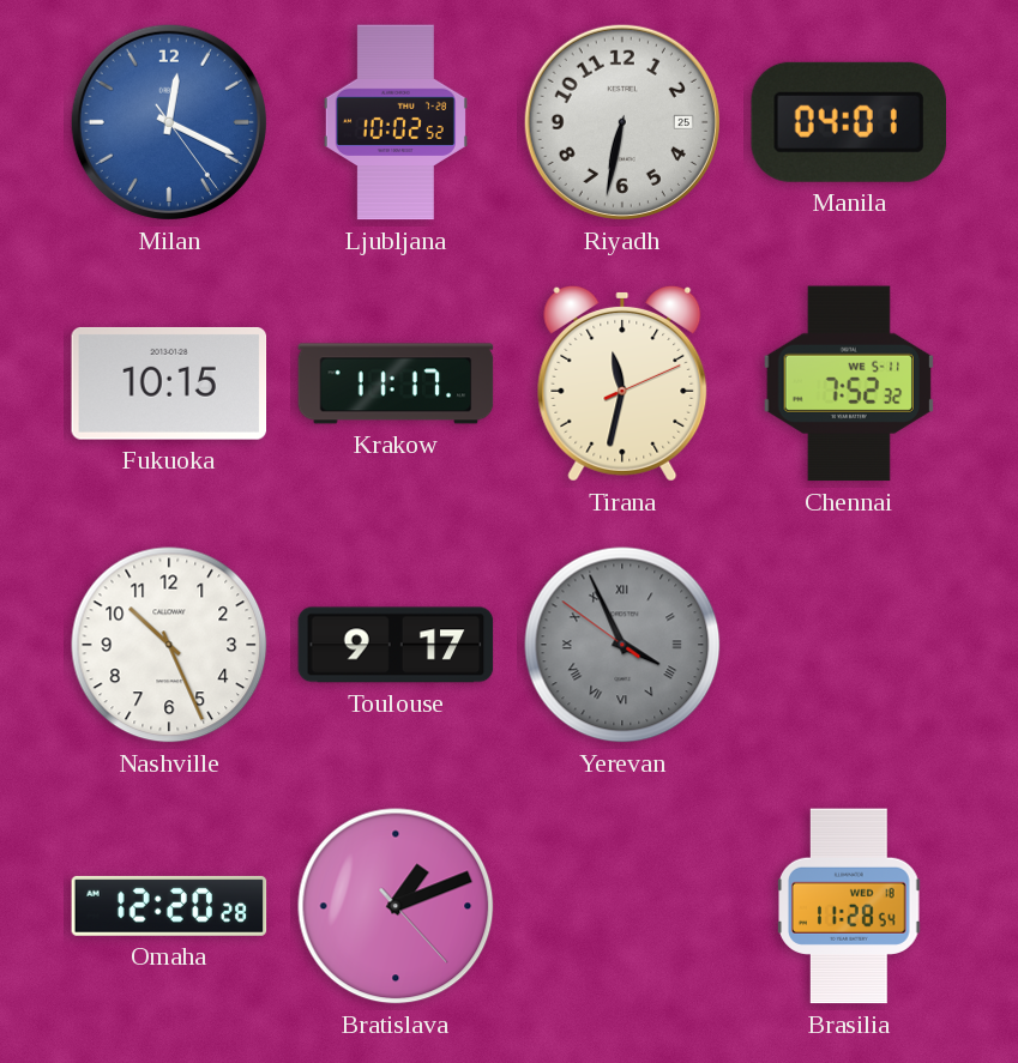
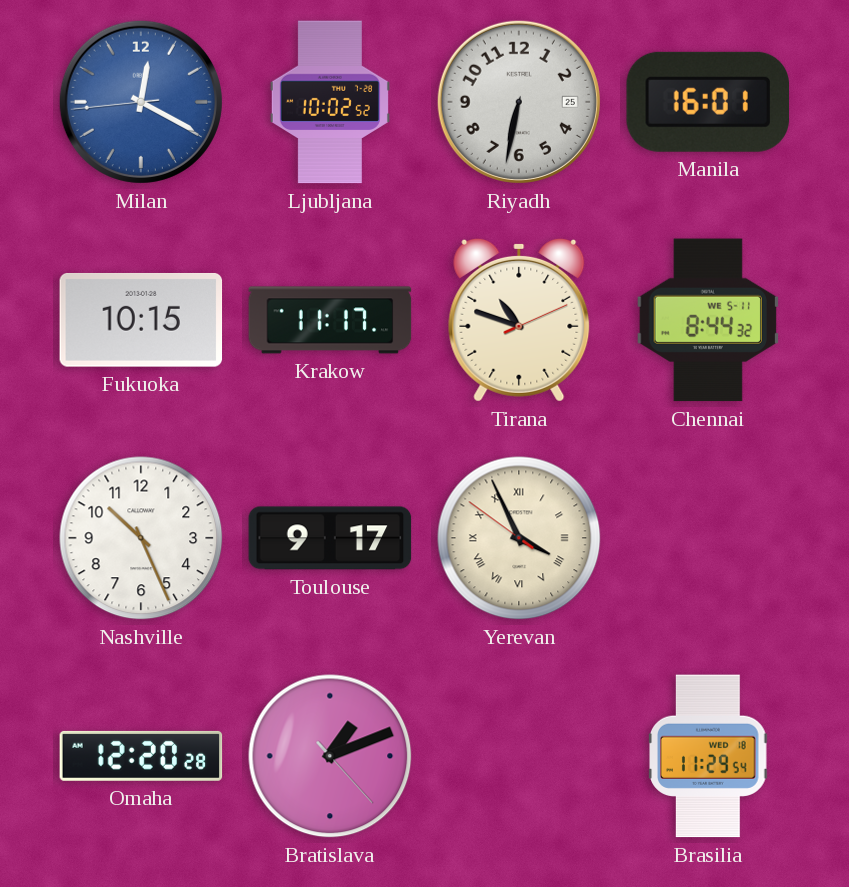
Milan: 12:19:24 -> 12:19:44 (141, 102)
Manila: 04:01 -> 16:01 (707, 102)
Tirana: 11:32 -> 10:48 (519, 320)
Chennai: 7:52 -> 8:44 (708, 320)
Yerevan dial: grey -> cream (519, 538)
Brasilia: 11:28 -> 11:29 (708, 756)
